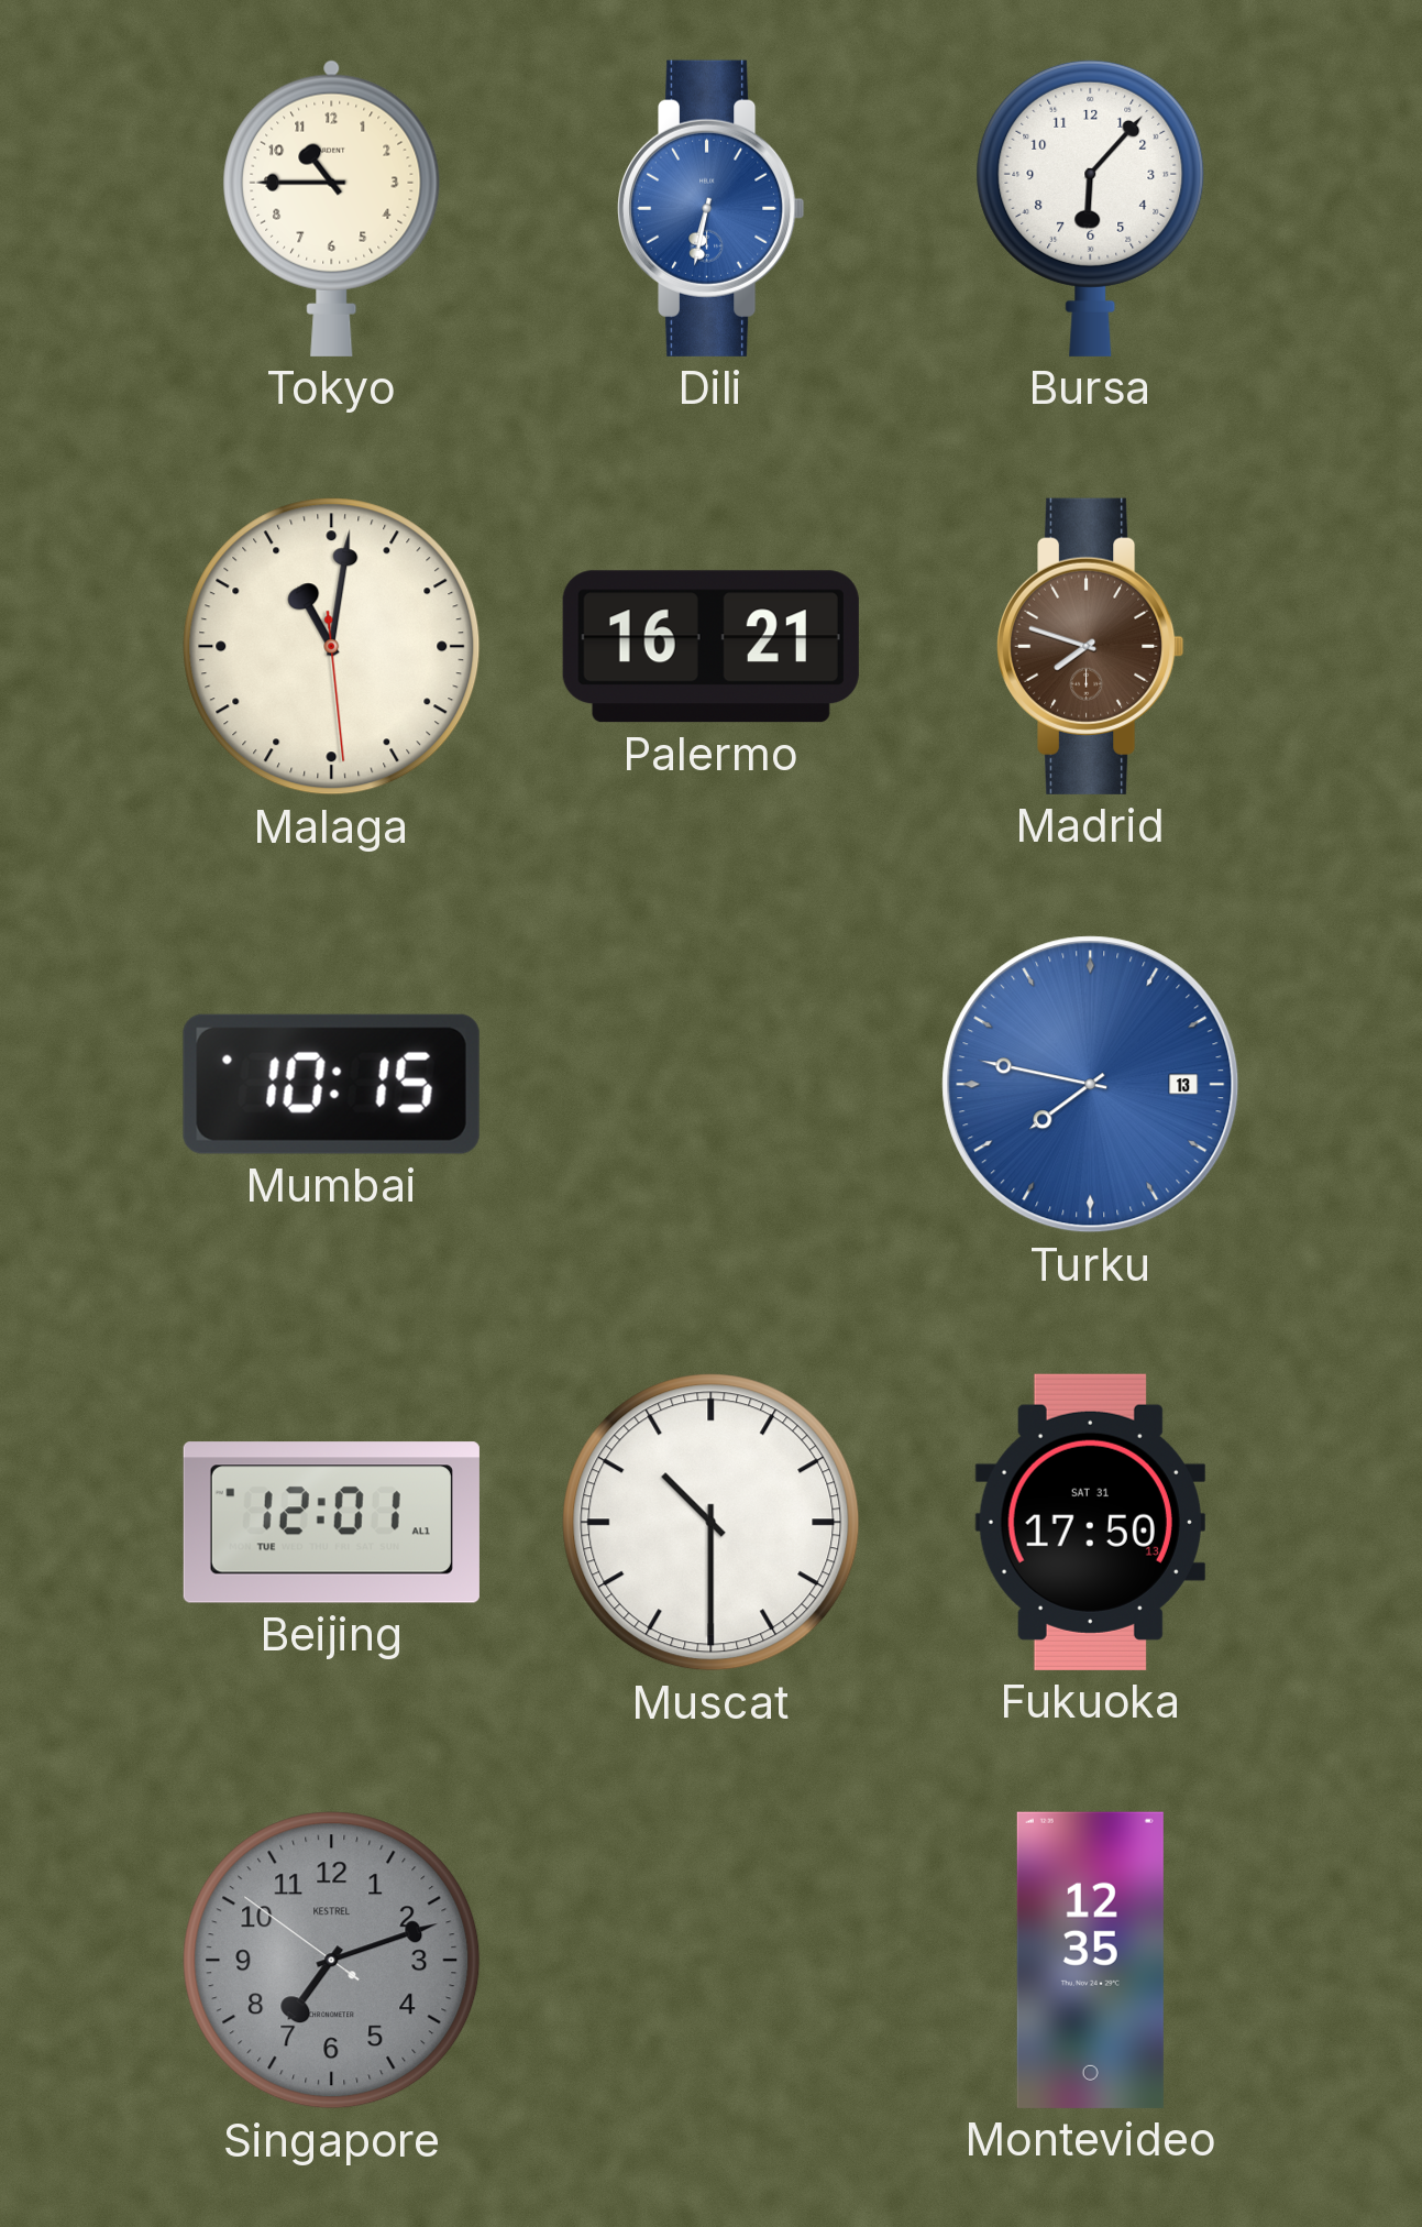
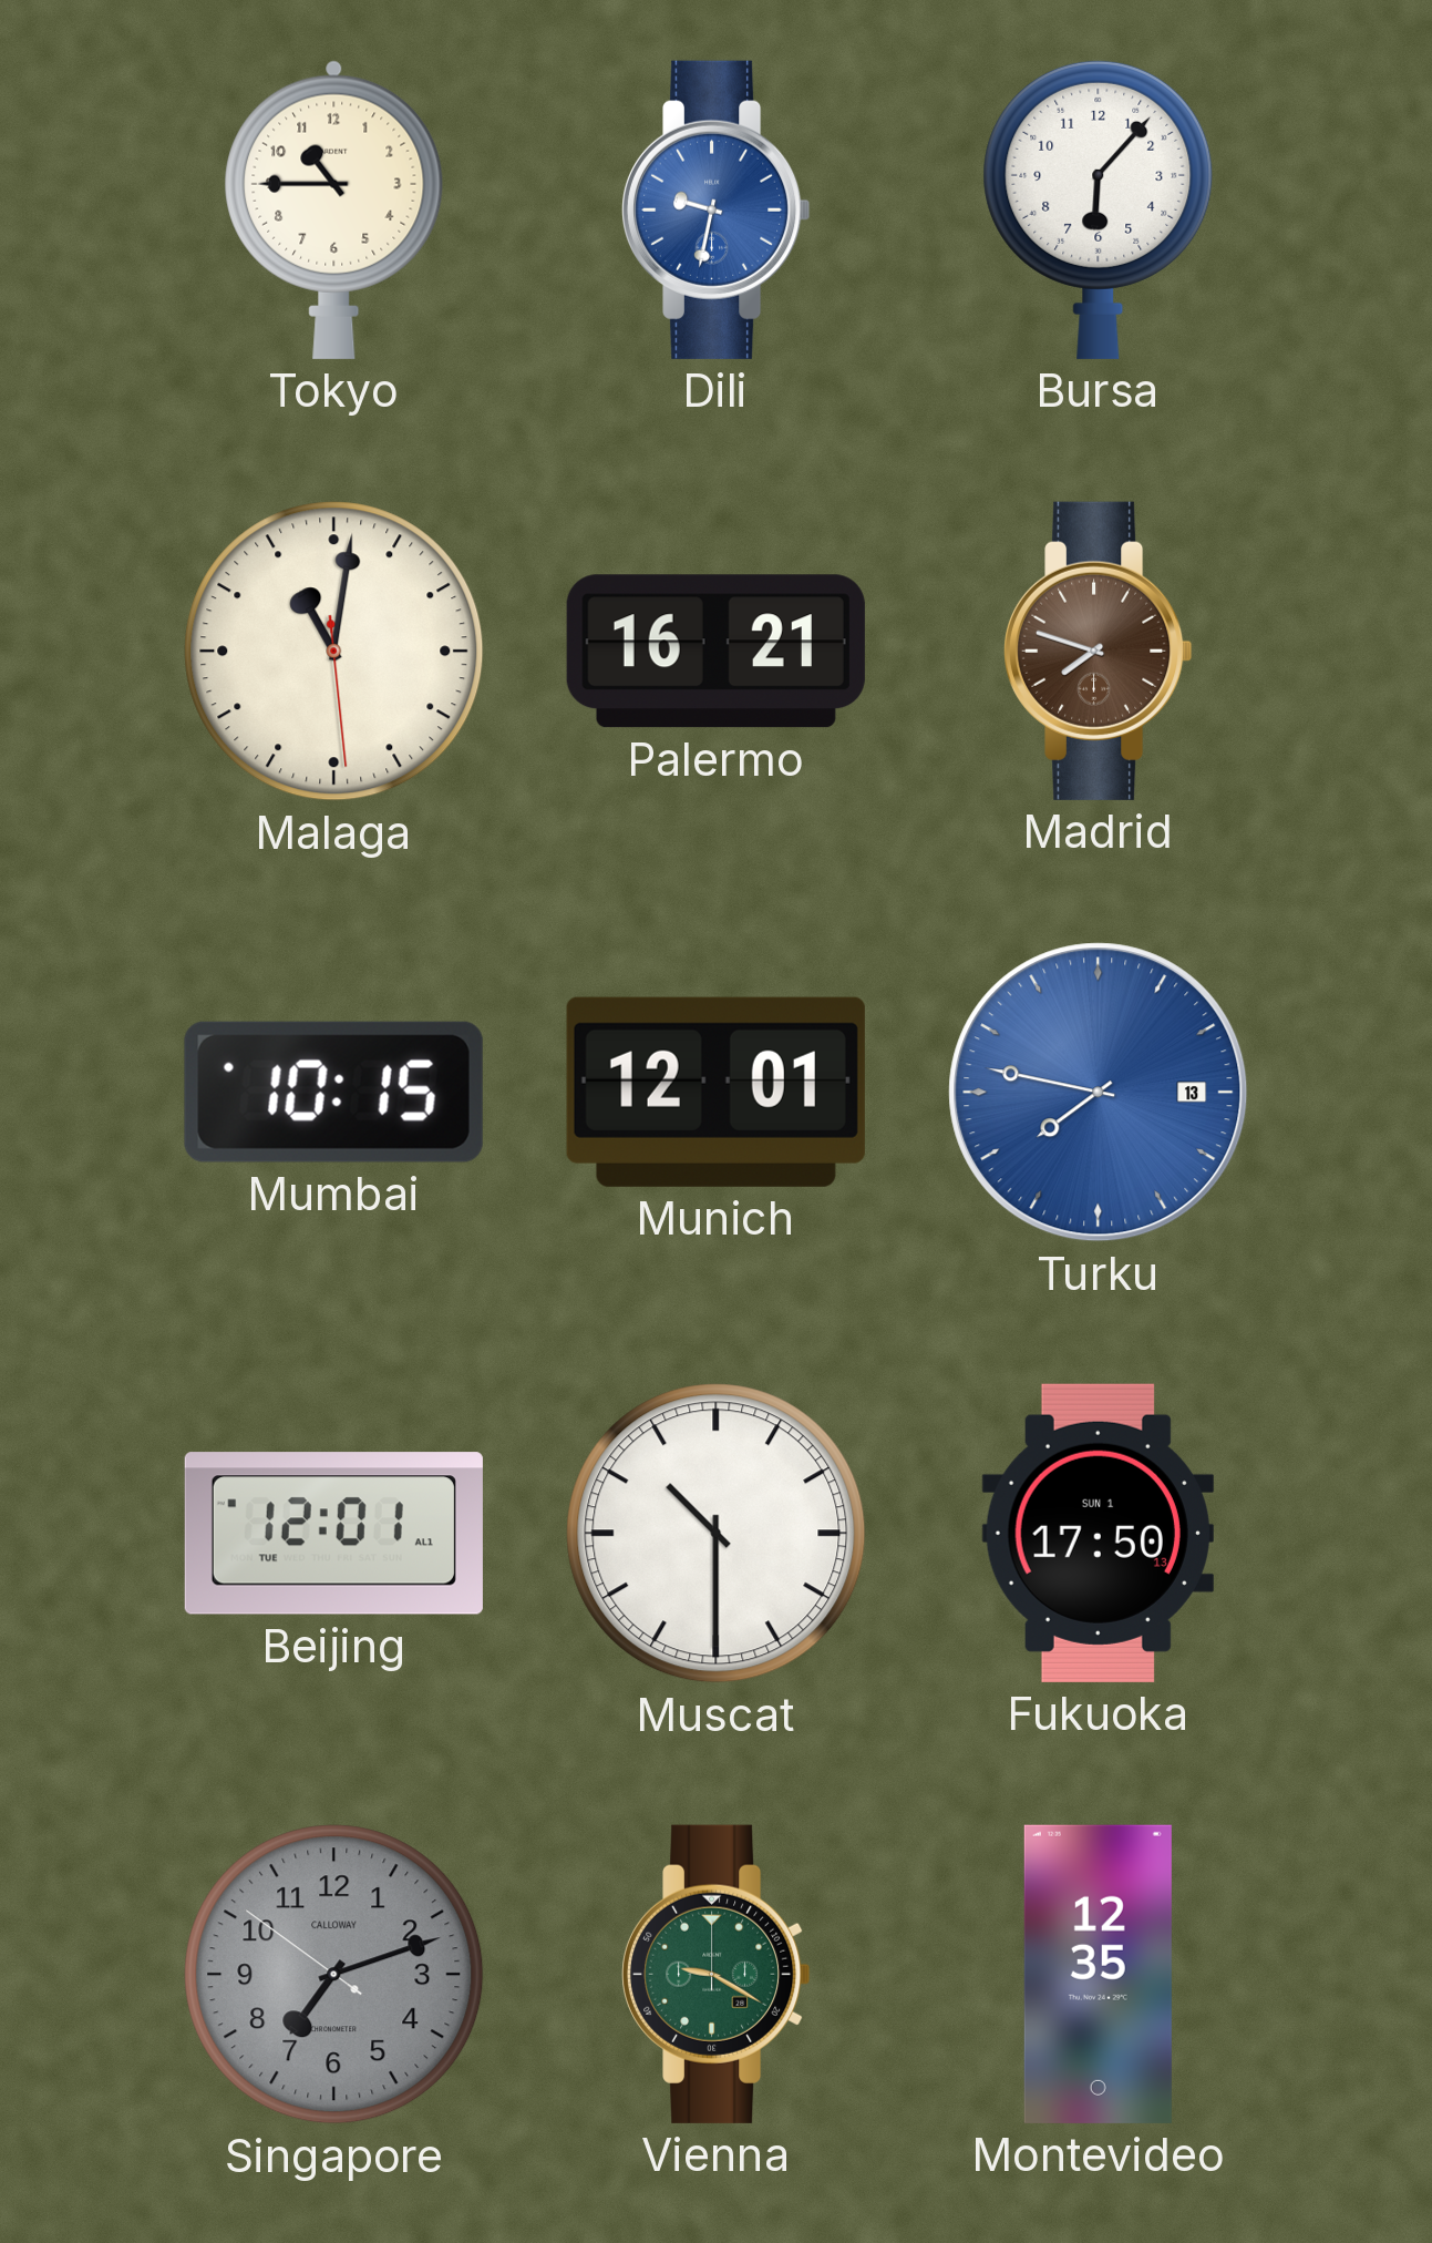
Dili: 6:32 -> 9:32 (717, 209)
Munich: none -> 12:01 (715, 1092)
Fukuoka date: SAT 31 -> SUN 1 (1098, 1533)
Singapore brand: KESTREL -> CALLOWAY (334, 1975)
Vienna: none -> 9:20 (717, 1974)
